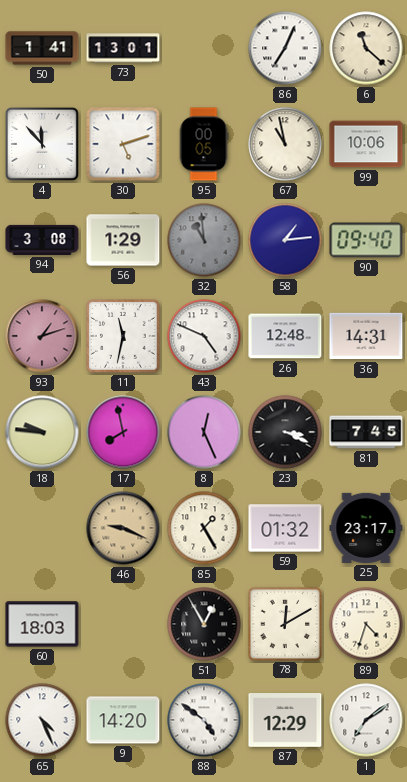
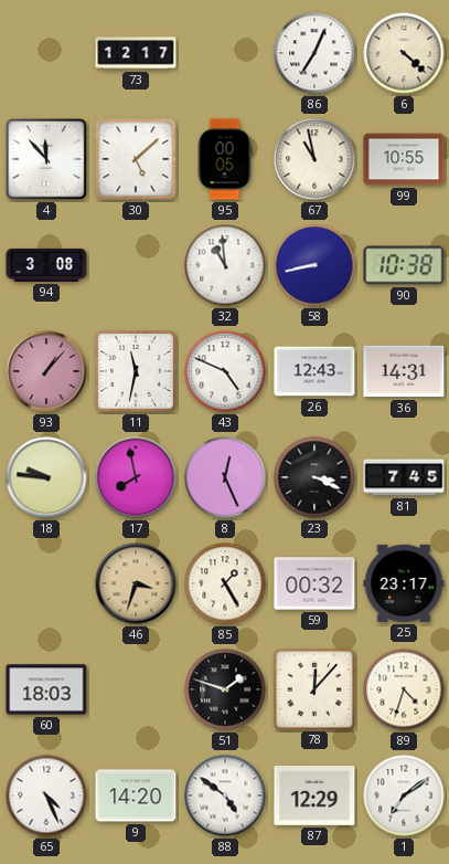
50: 1:41 -> none (42, 48)
73: 13:01 -> 12:17 (136, 53)
6: 11:22 -> 4:22 (404, 53)
30: 5:12 -> 5:08 (136, 159)
99: 10:06 -> 10:55 (404, 159)
56: 1:29 -> none (123, 240)
32 dial: grey -> white (225, 265)
58: 1:14 -> 8:43 (314, 265)
90: 09:40 -> 10:38 (404, 265)
93: 1:12 -> 1:07 (46, 371)
26: 12:48 -> 12:43 (314, 371)
46: 9:19 -> 3:33 (136, 583)
59: 01:32 -> 00:32 (314, 583)
51: 12:55 -> 1:48 (225, 689)
78: 12:10 -> 12:07 (313, 688)
